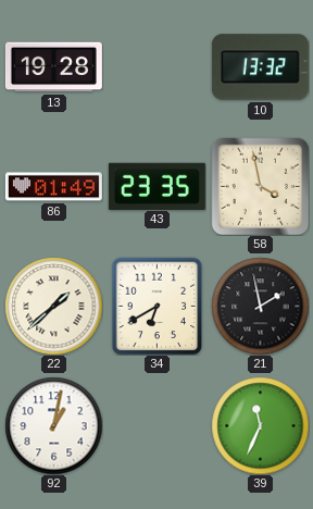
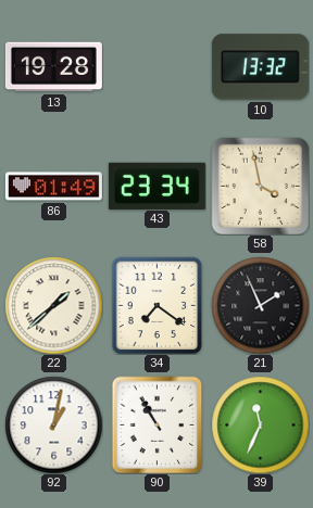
43: 23:35 -> 23:34 (156, 186)
34: 6:40 -> 7:21 (158, 305)
21: 1:58 -> 1:56 (260, 305)
90: none -> 10:55 (158, 424)
